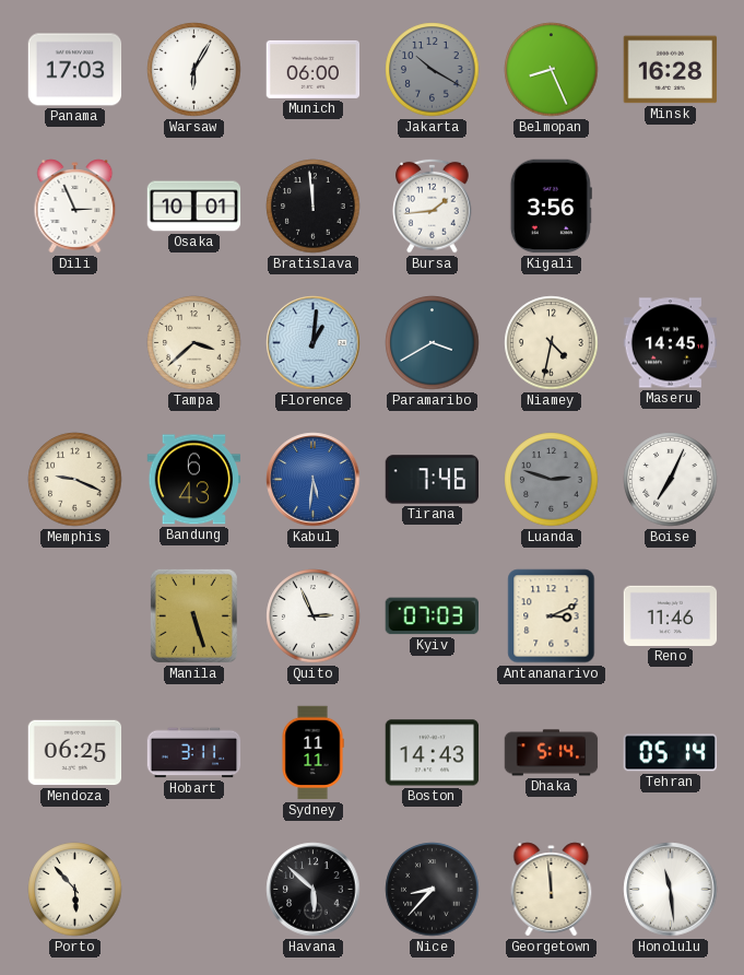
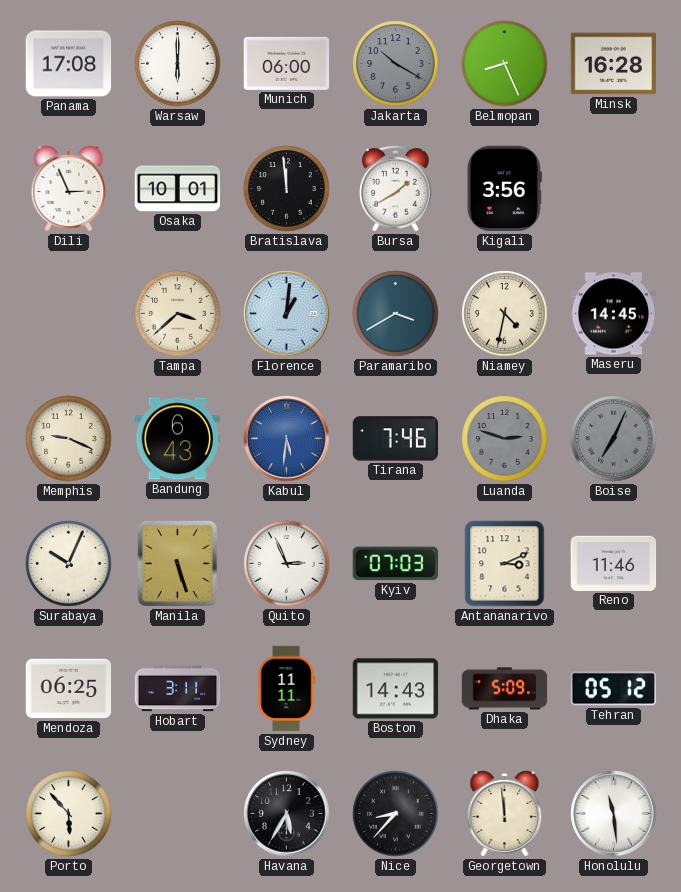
Panama: 17:03 -> 17:08 (69, 64)
Warsaw: 6:05 -> 6:00 (178, 64)
Bursa: 1:44 -> 1:40 (396, 188)
Boise dial: white -> grey (614, 439)
Surabaya: none -> 10:04 (69, 564)
Dhaka: 5:14 -> 5:09 (505, 689)
Tehran: 05:14 -> 05:12 (614, 689)
Havana: 5:52 -> 5:35 (287, 814)
